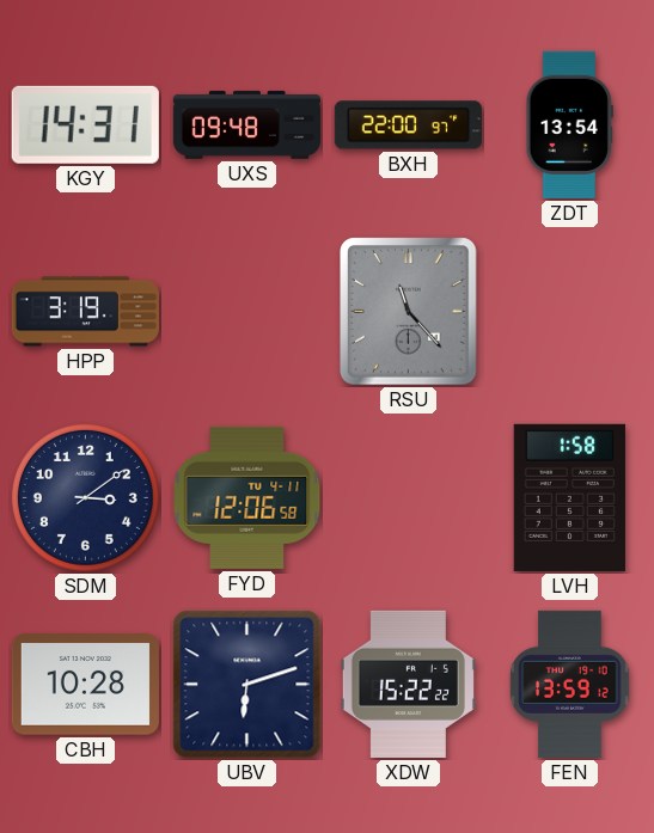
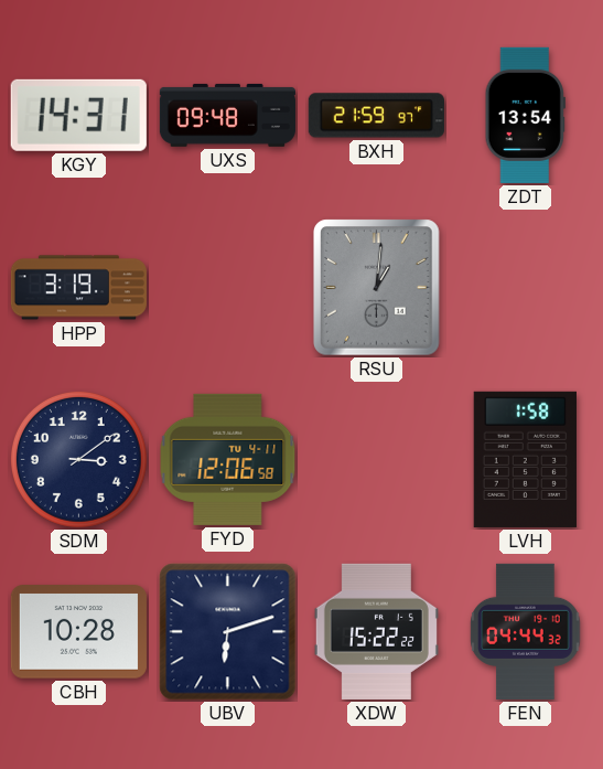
BXH: 22:00 -> 21:59 (376, 116)
RSU: 11:23 -> 1:01 (377, 288)
FEN: 13:59 -> 04:44 (526, 631)
